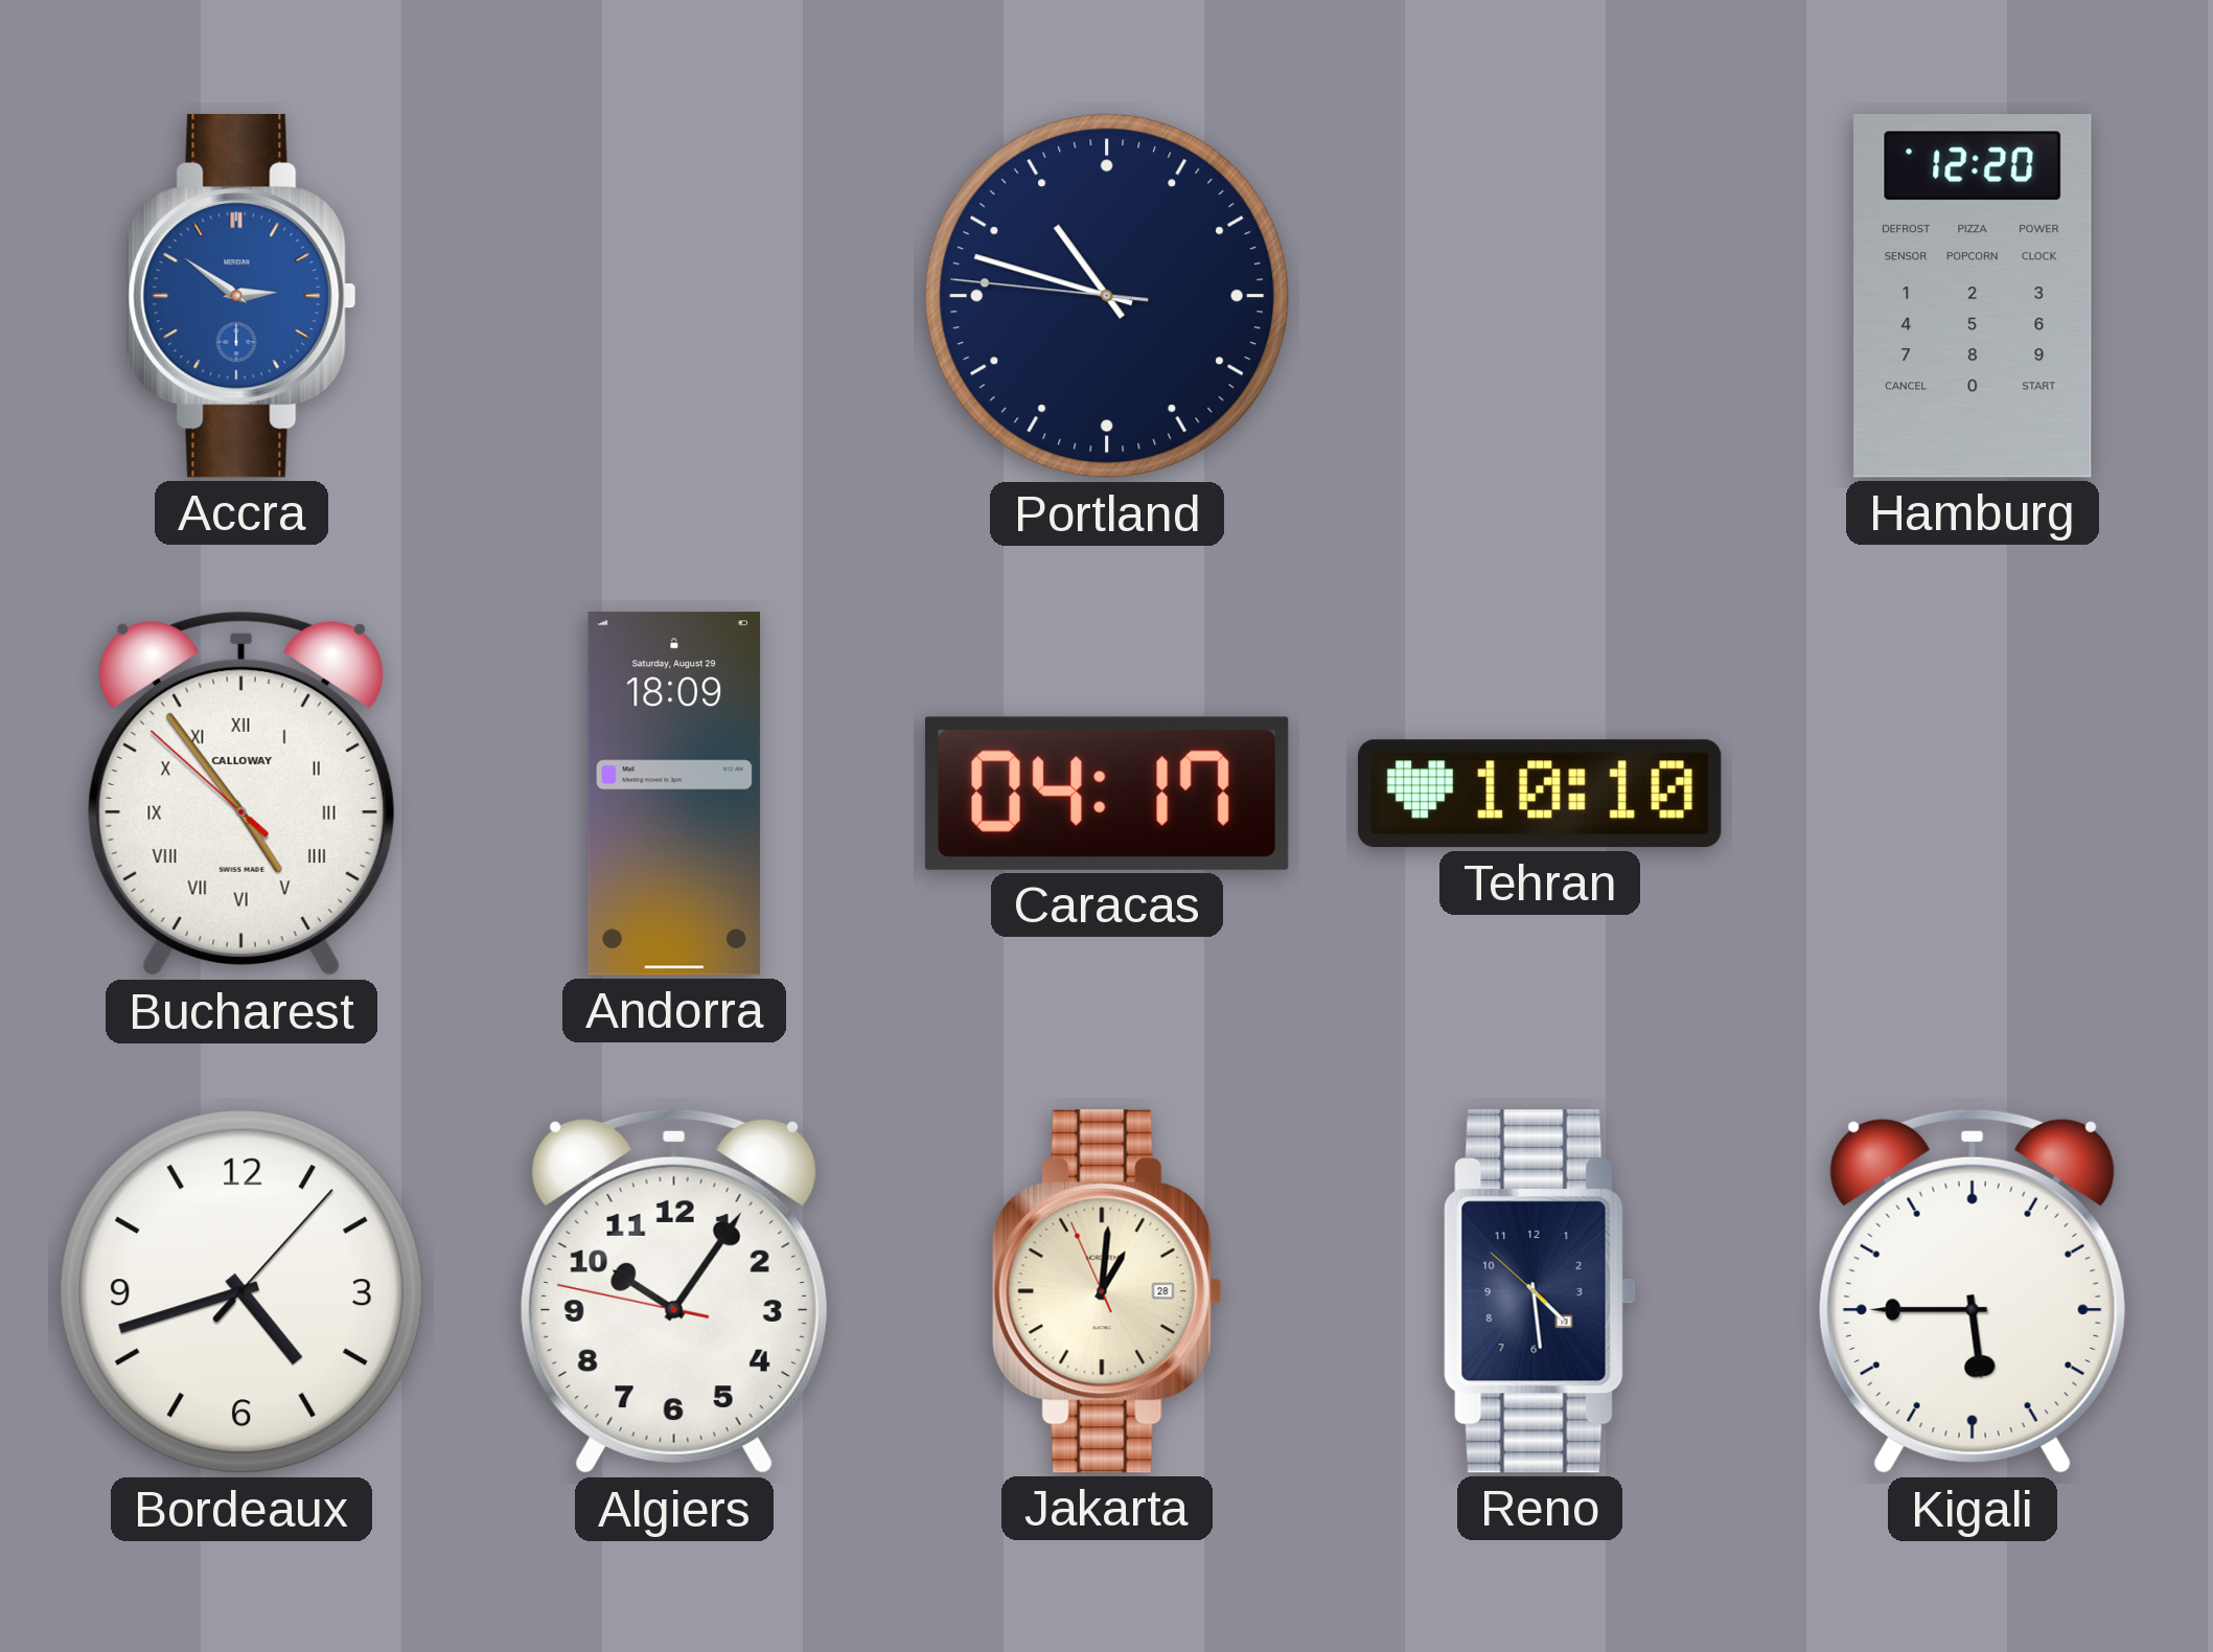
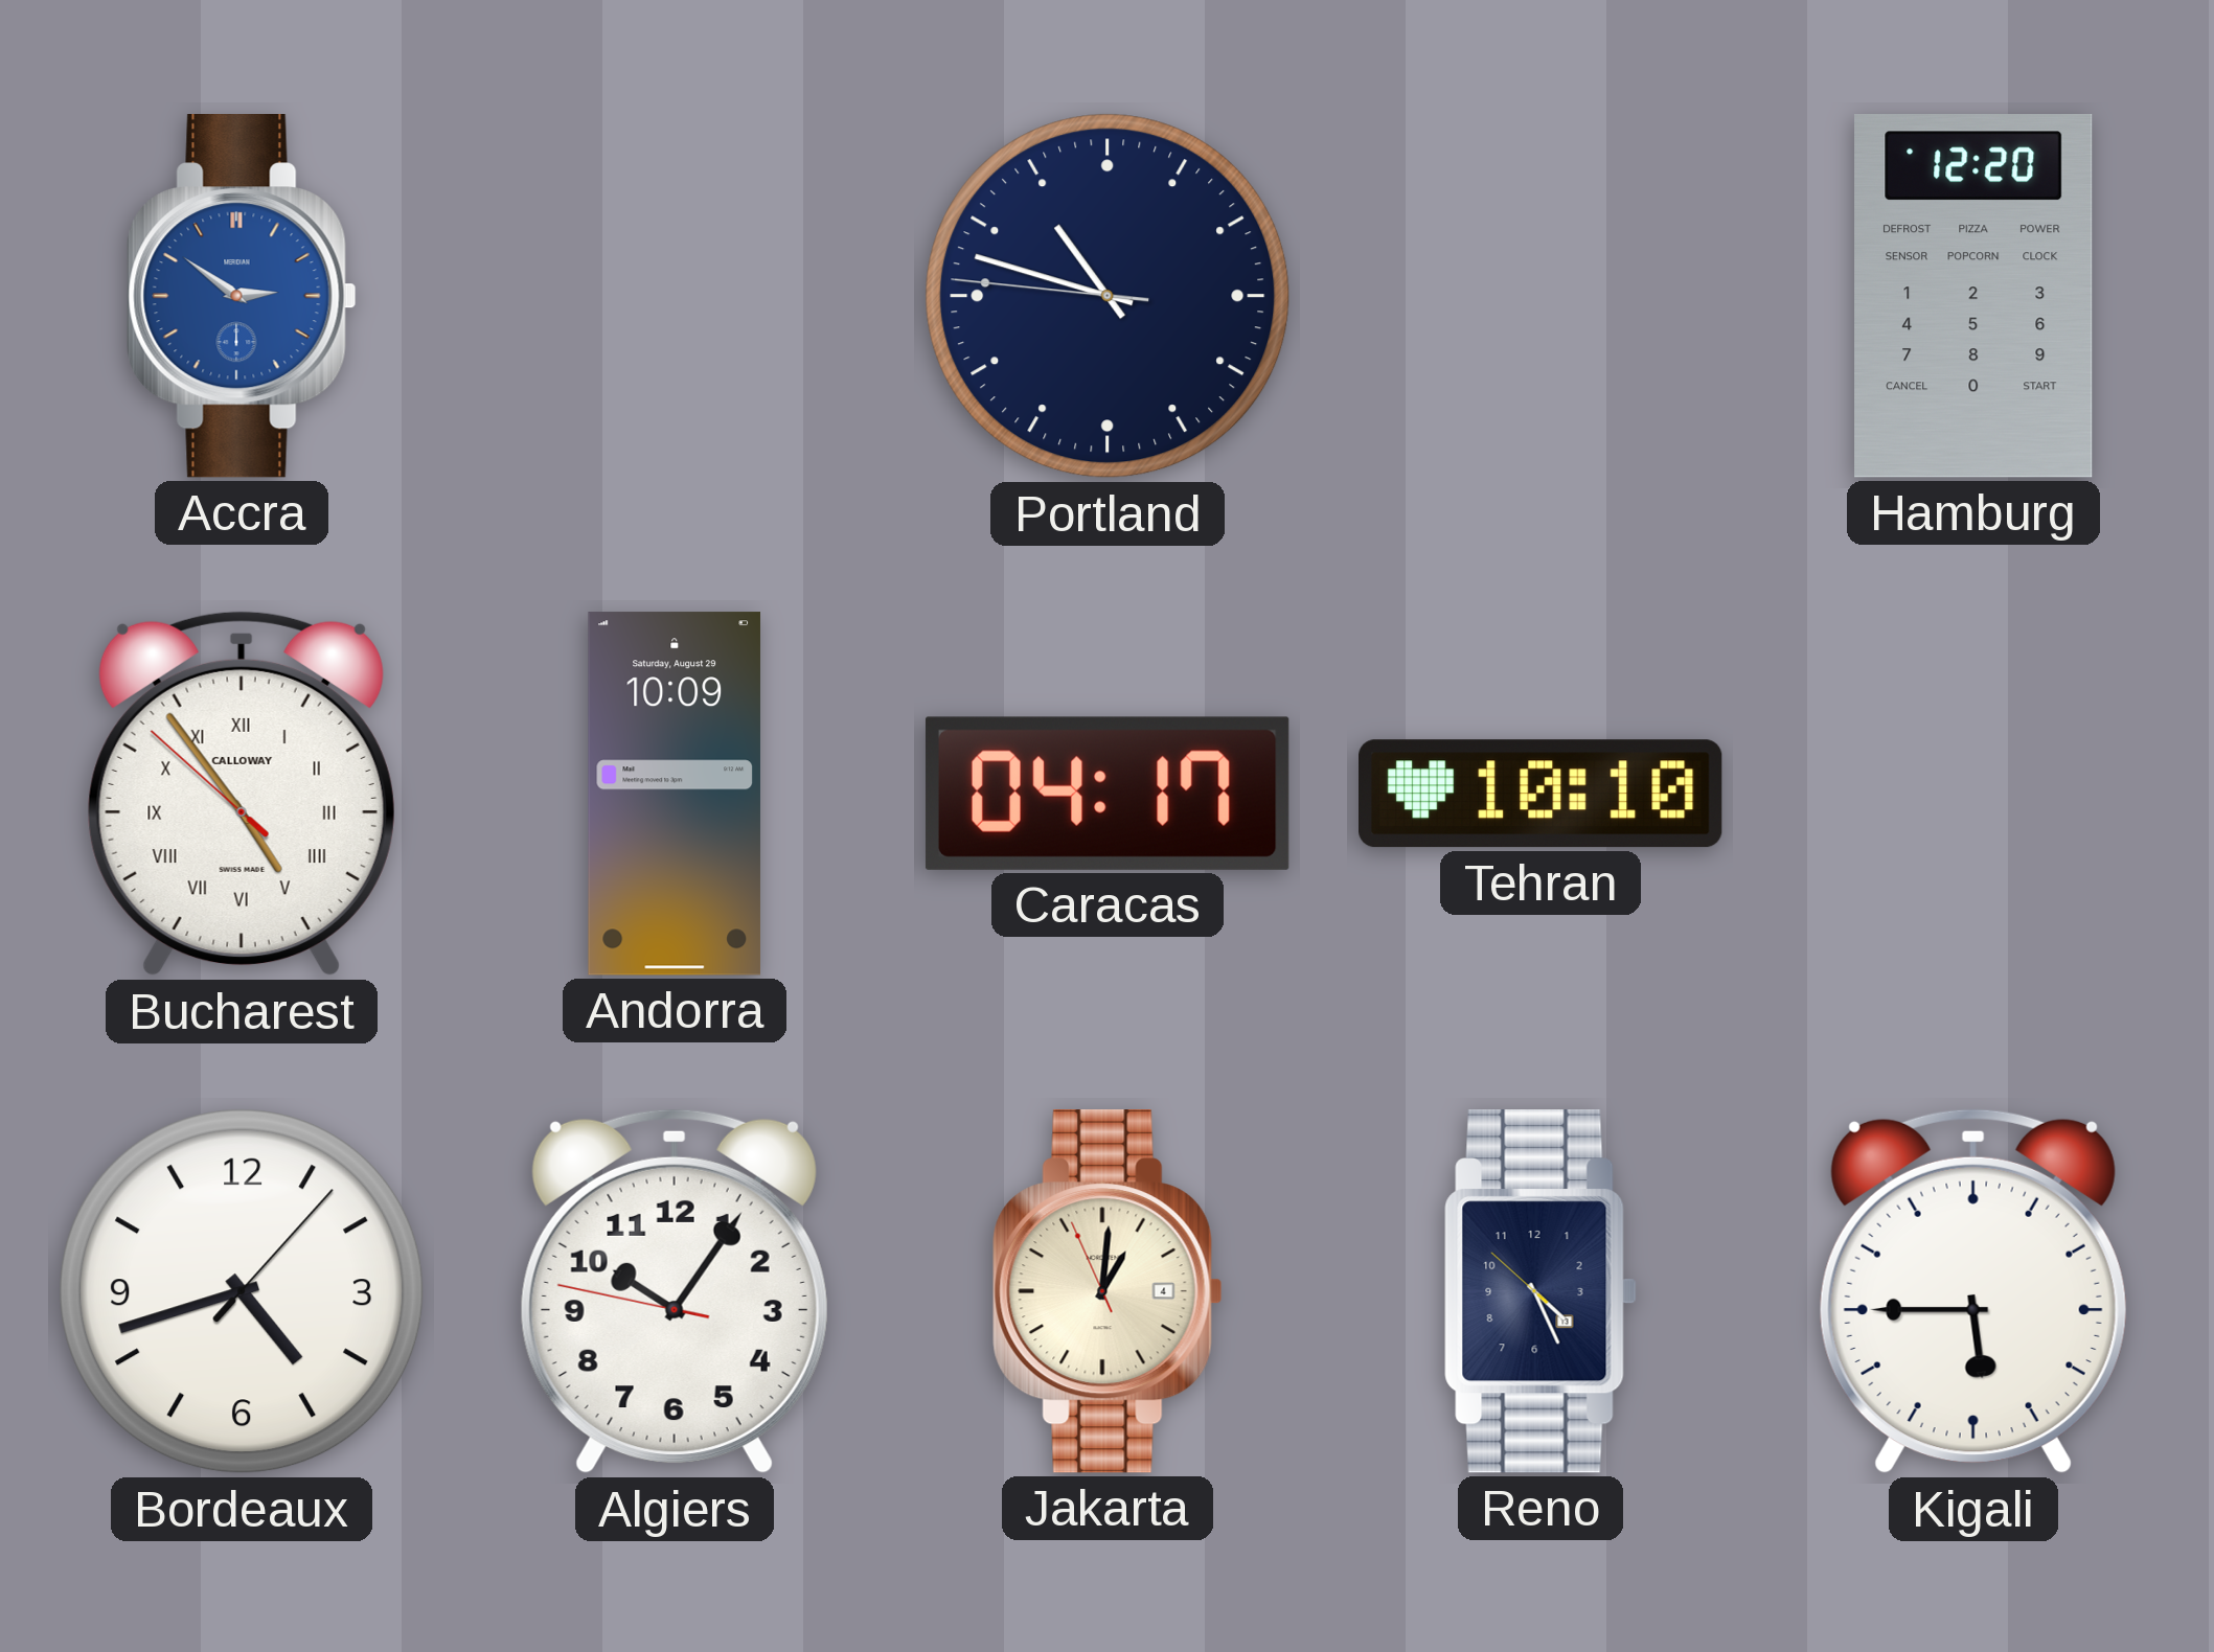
Andorra: 18:09 -> 10:09 (675, 794)
Jakarta date: 28 -> 4 (1108, 1292)
Reno: 4:28 -> 4:25 (1540, 1292)
